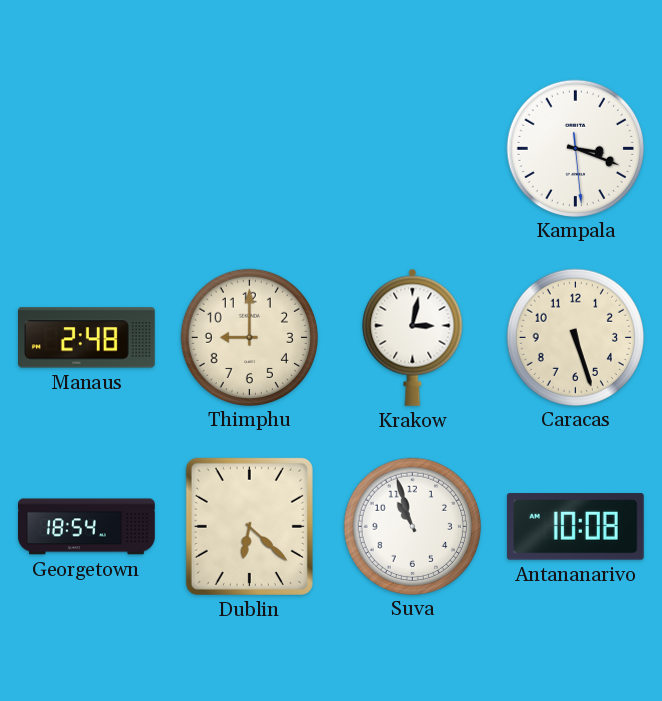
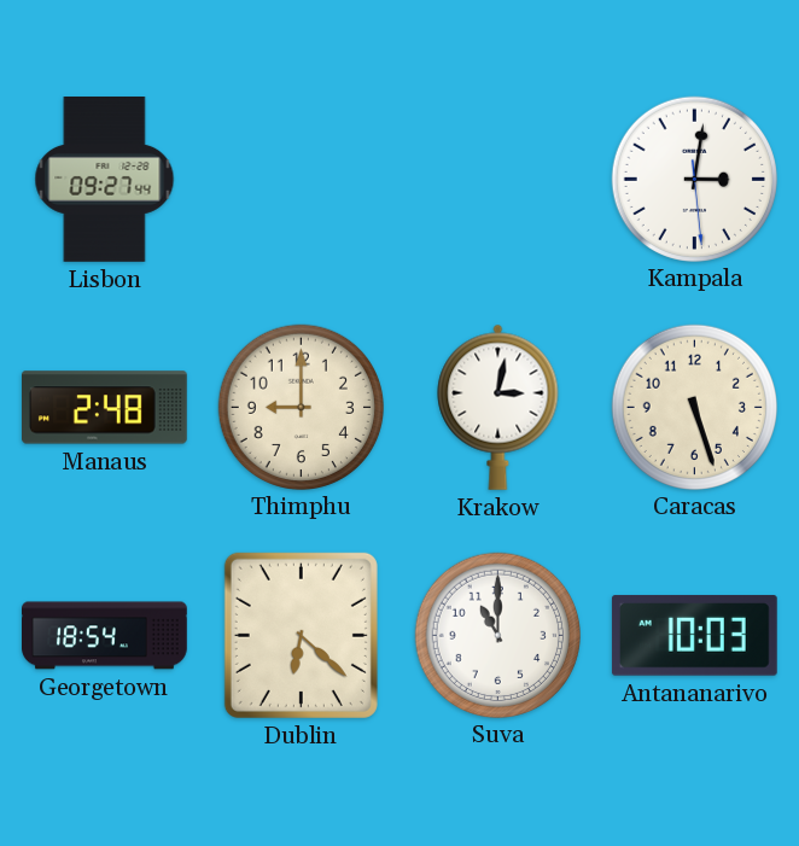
Lisbon: none -> 09:27 (105, 180)
Kampala: 3:18 -> 3:01 (694, 179)
Suva: 10:57 -> 11:00 (497, 635)
Antananarivo: 10:08 -> 10:03 (694, 636)
